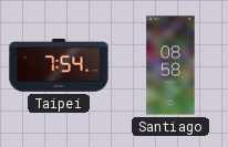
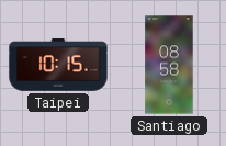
Taipei: 7:54 -> 10:15 (58, 65)
